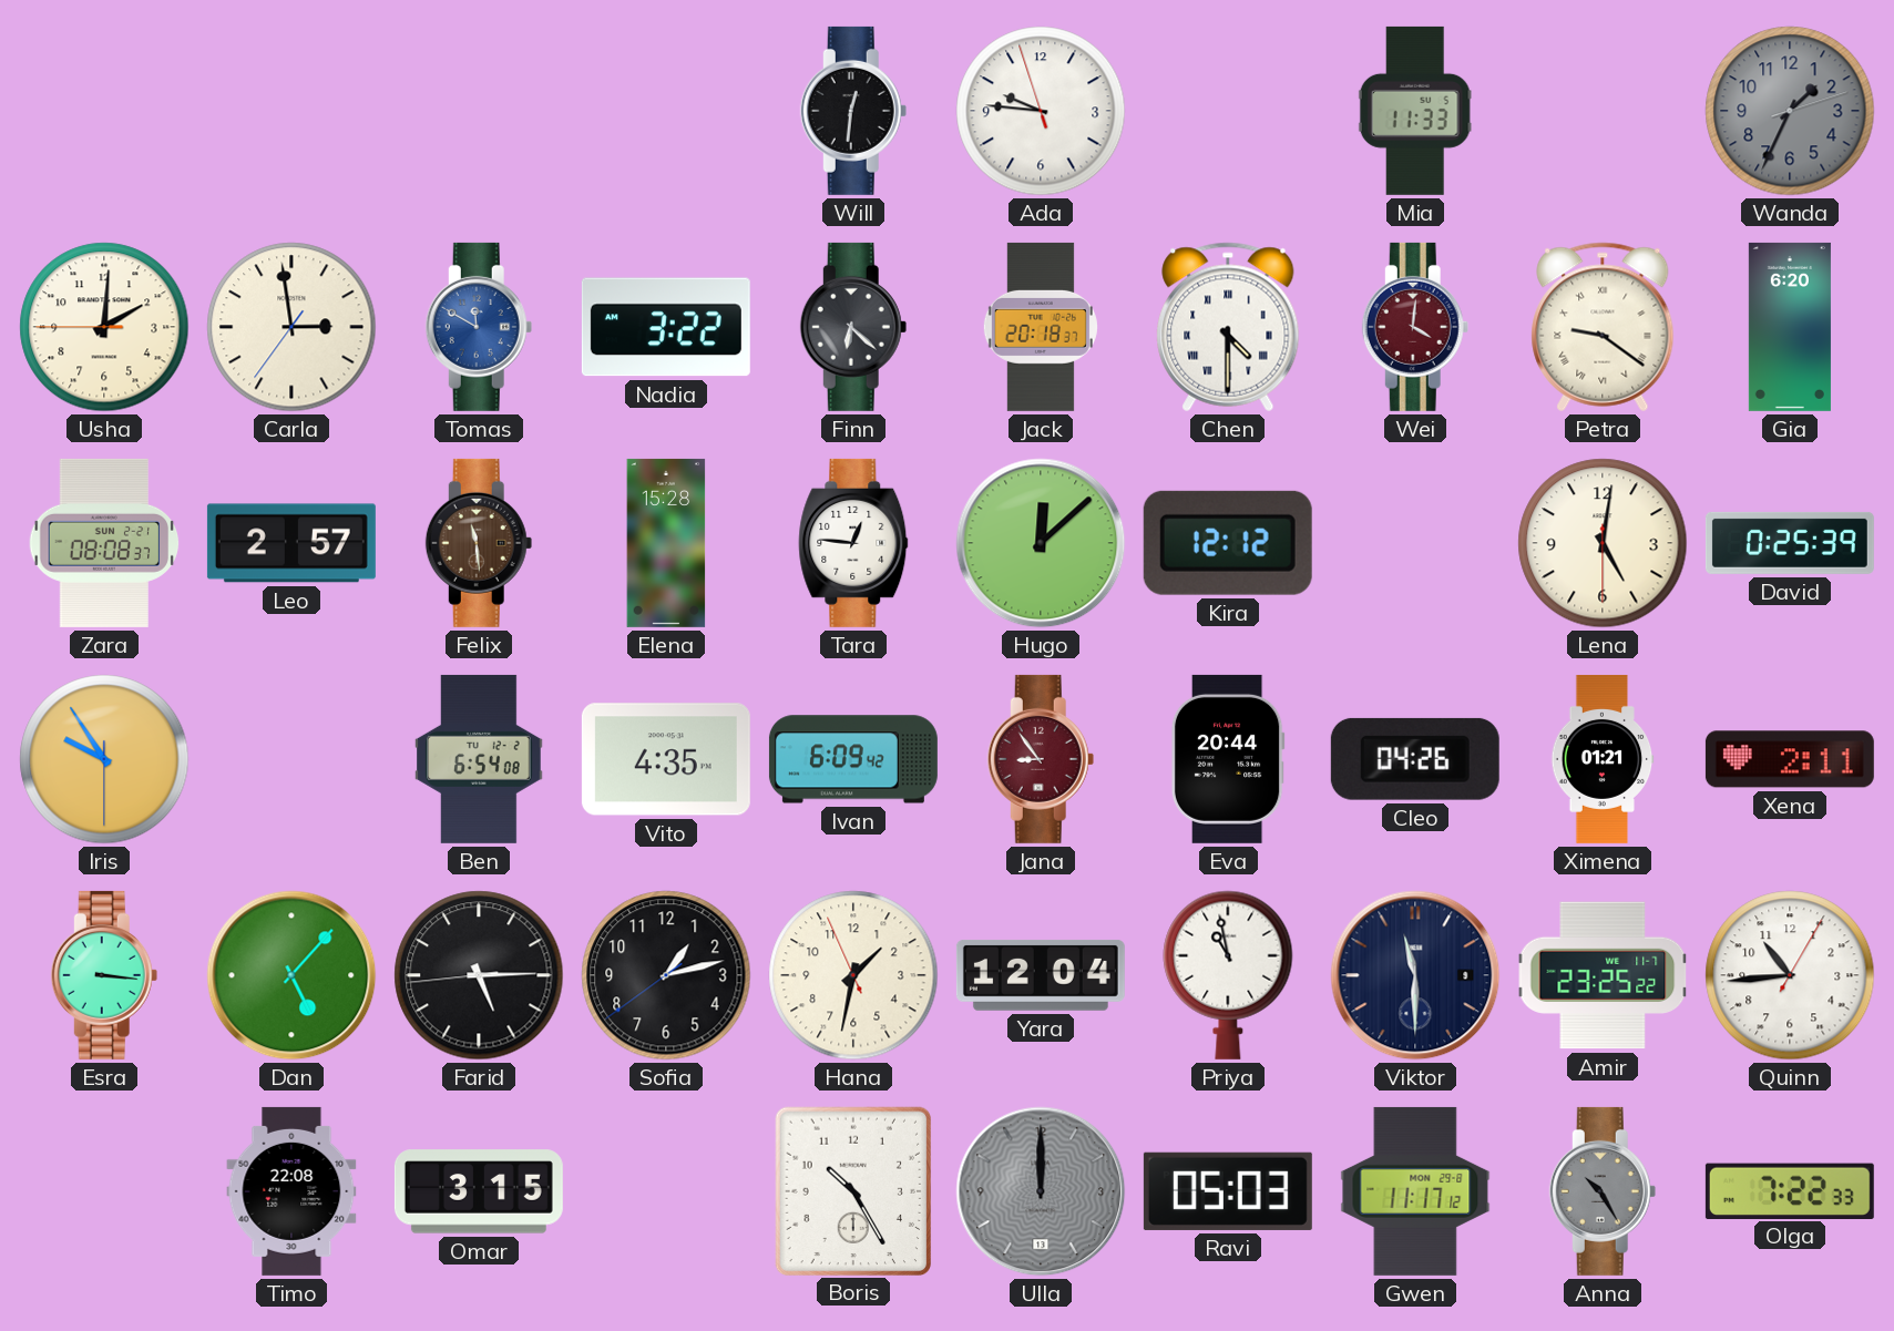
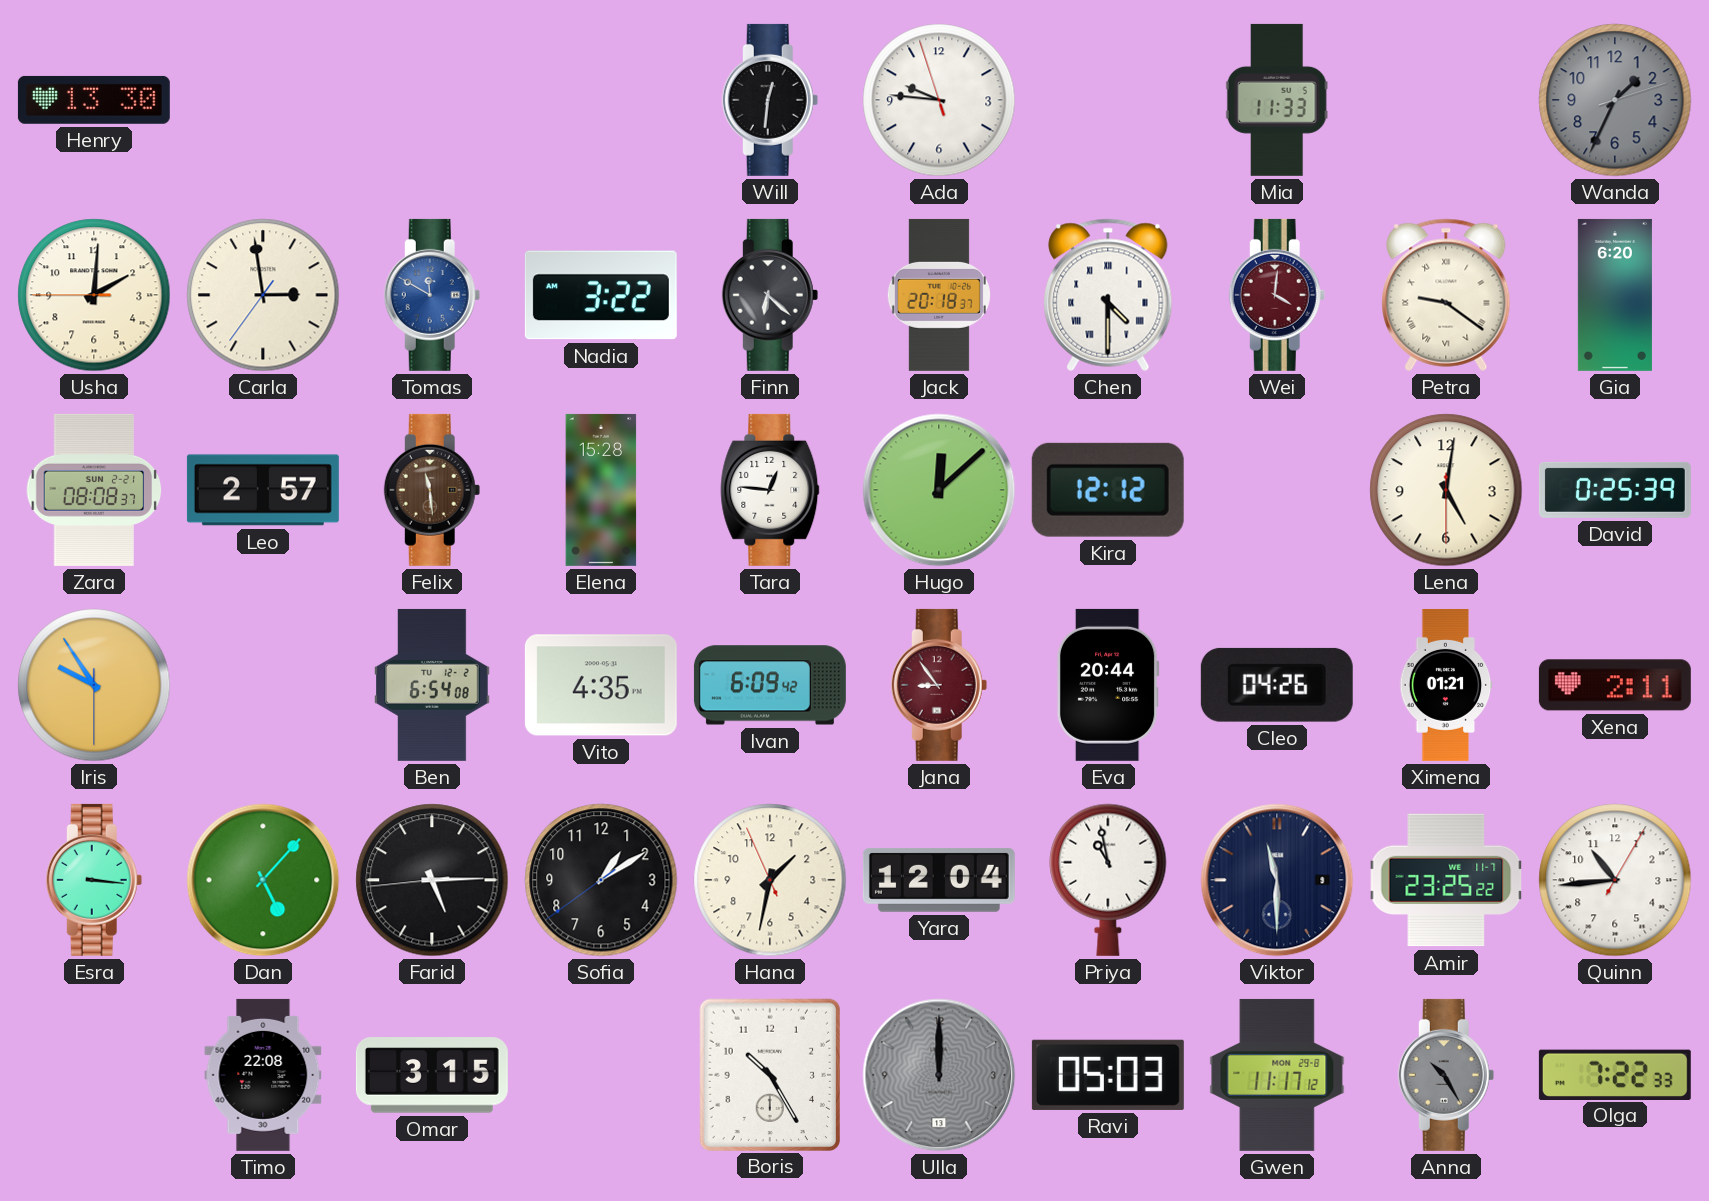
Henry: none -> 13:30 (94, 100)
Sofia: 1:12 -> 1:09 (601, 880)
